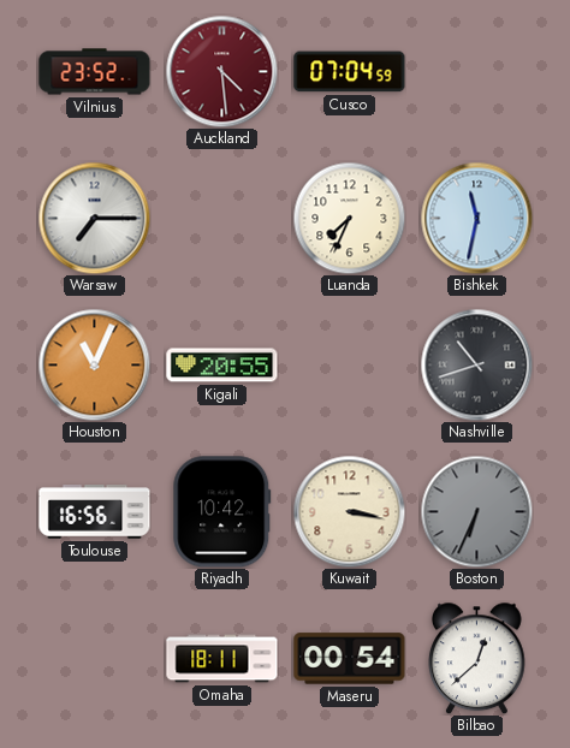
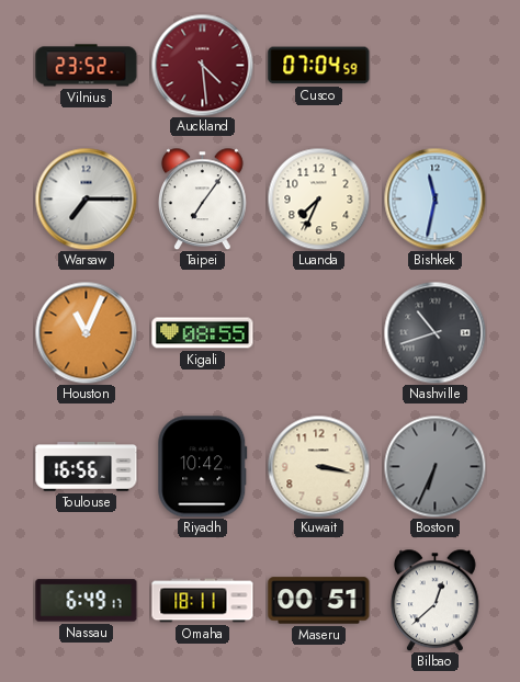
Taipei: none -> 7:06 (203, 198)
Kigali: 20:55 -> 08:55 (203, 333)
Nassau: none -> 6:49 (87, 601)
Maseru: 00:54 -> 00:51 (319, 601)
